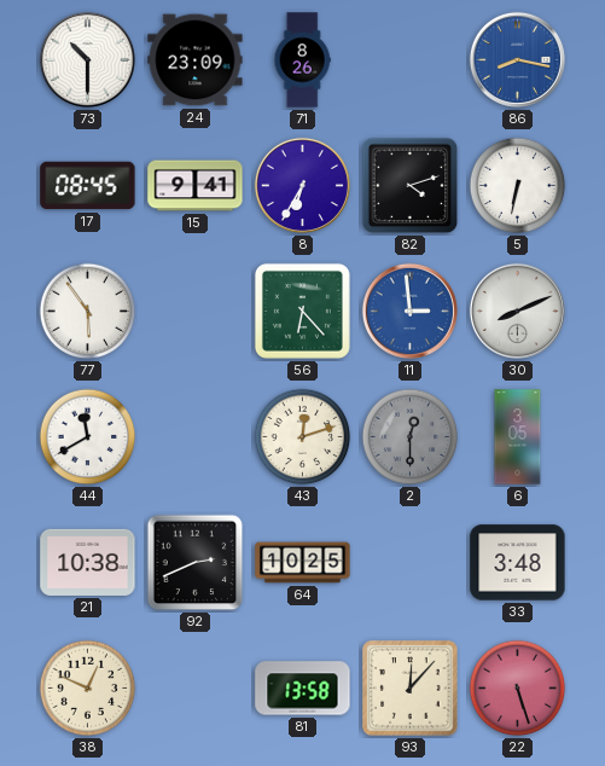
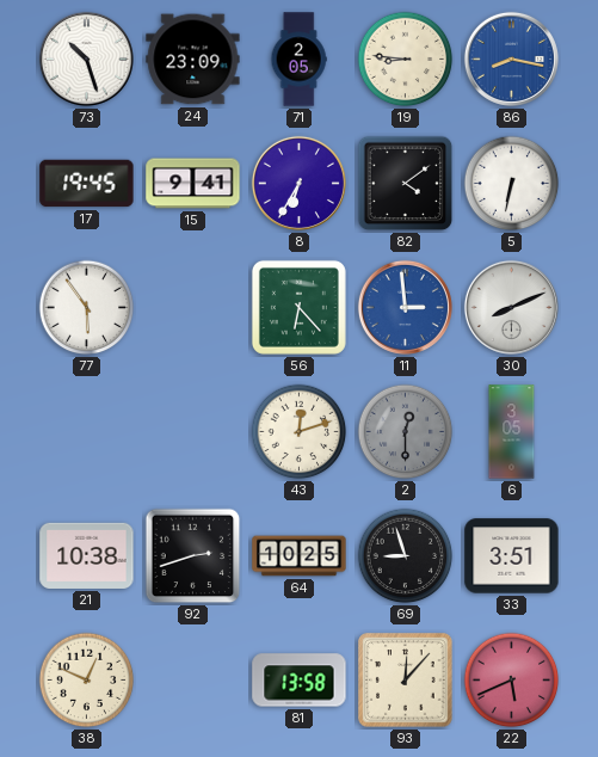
73: 10:30 -> 10:27 (86, 59)
71: 8:26 -> 2:05 (298, 60)
19: none -> 8:46 (406, 60)
17: 08:45 -> 19:45 (87, 184)
82: 4:12 -> 4:09 (406, 184)
44: 11:40 -> none (88, 437)
92: 2:41 -> 2:42 (193, 556)
69: none -> 8:57 (406, 556)
33: 3:48 -> 3:51 (512, 556)
22: 5:27 -> 5:41 (512, 681)
